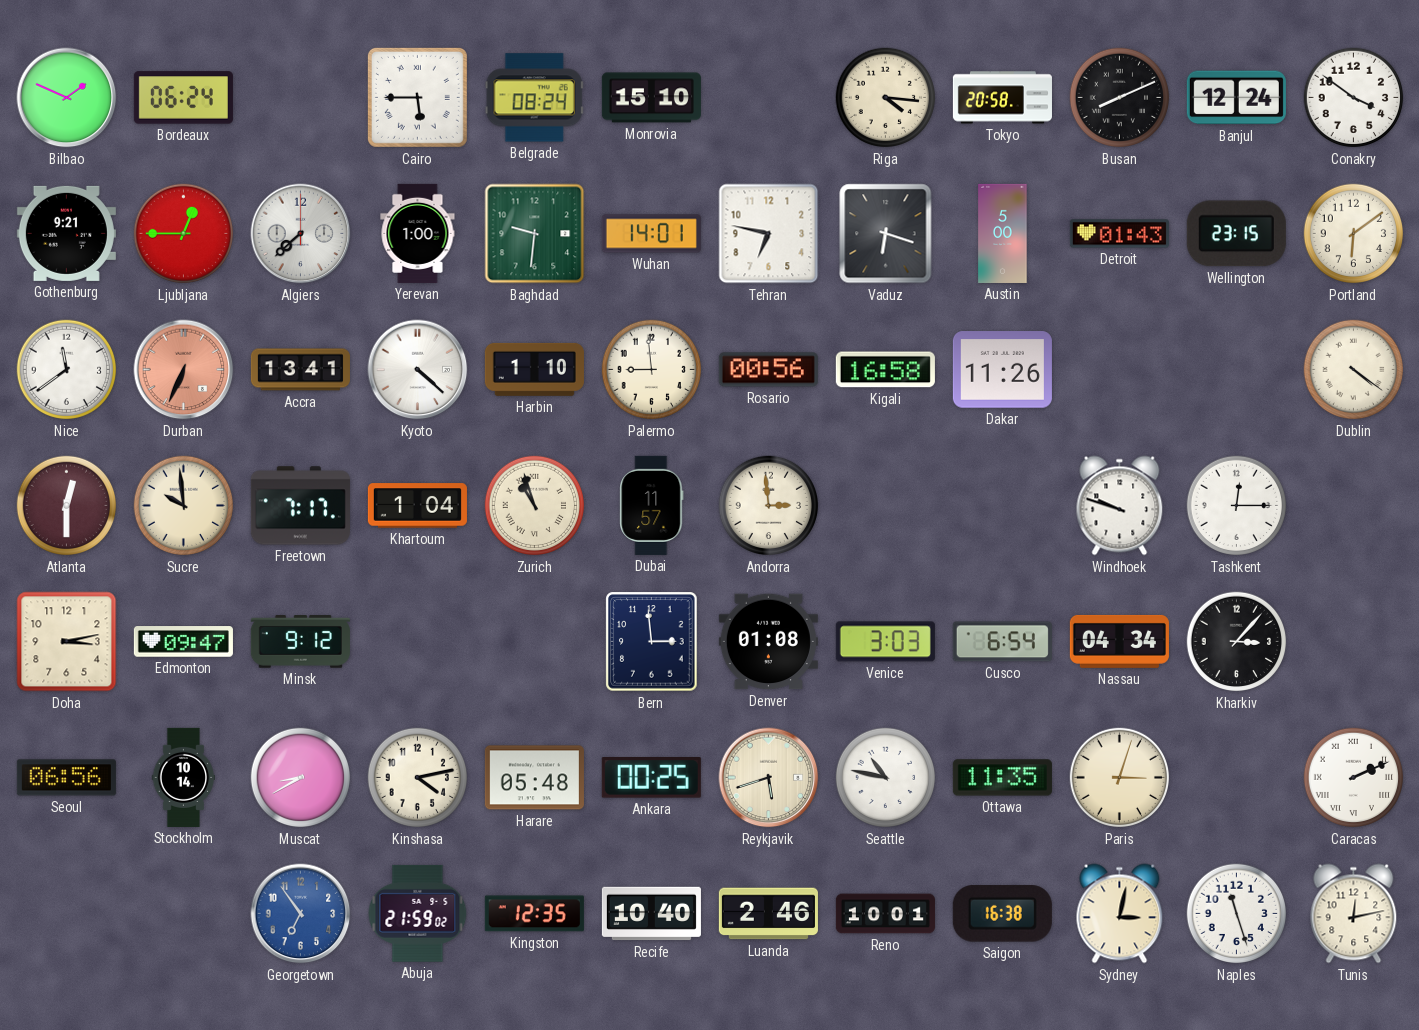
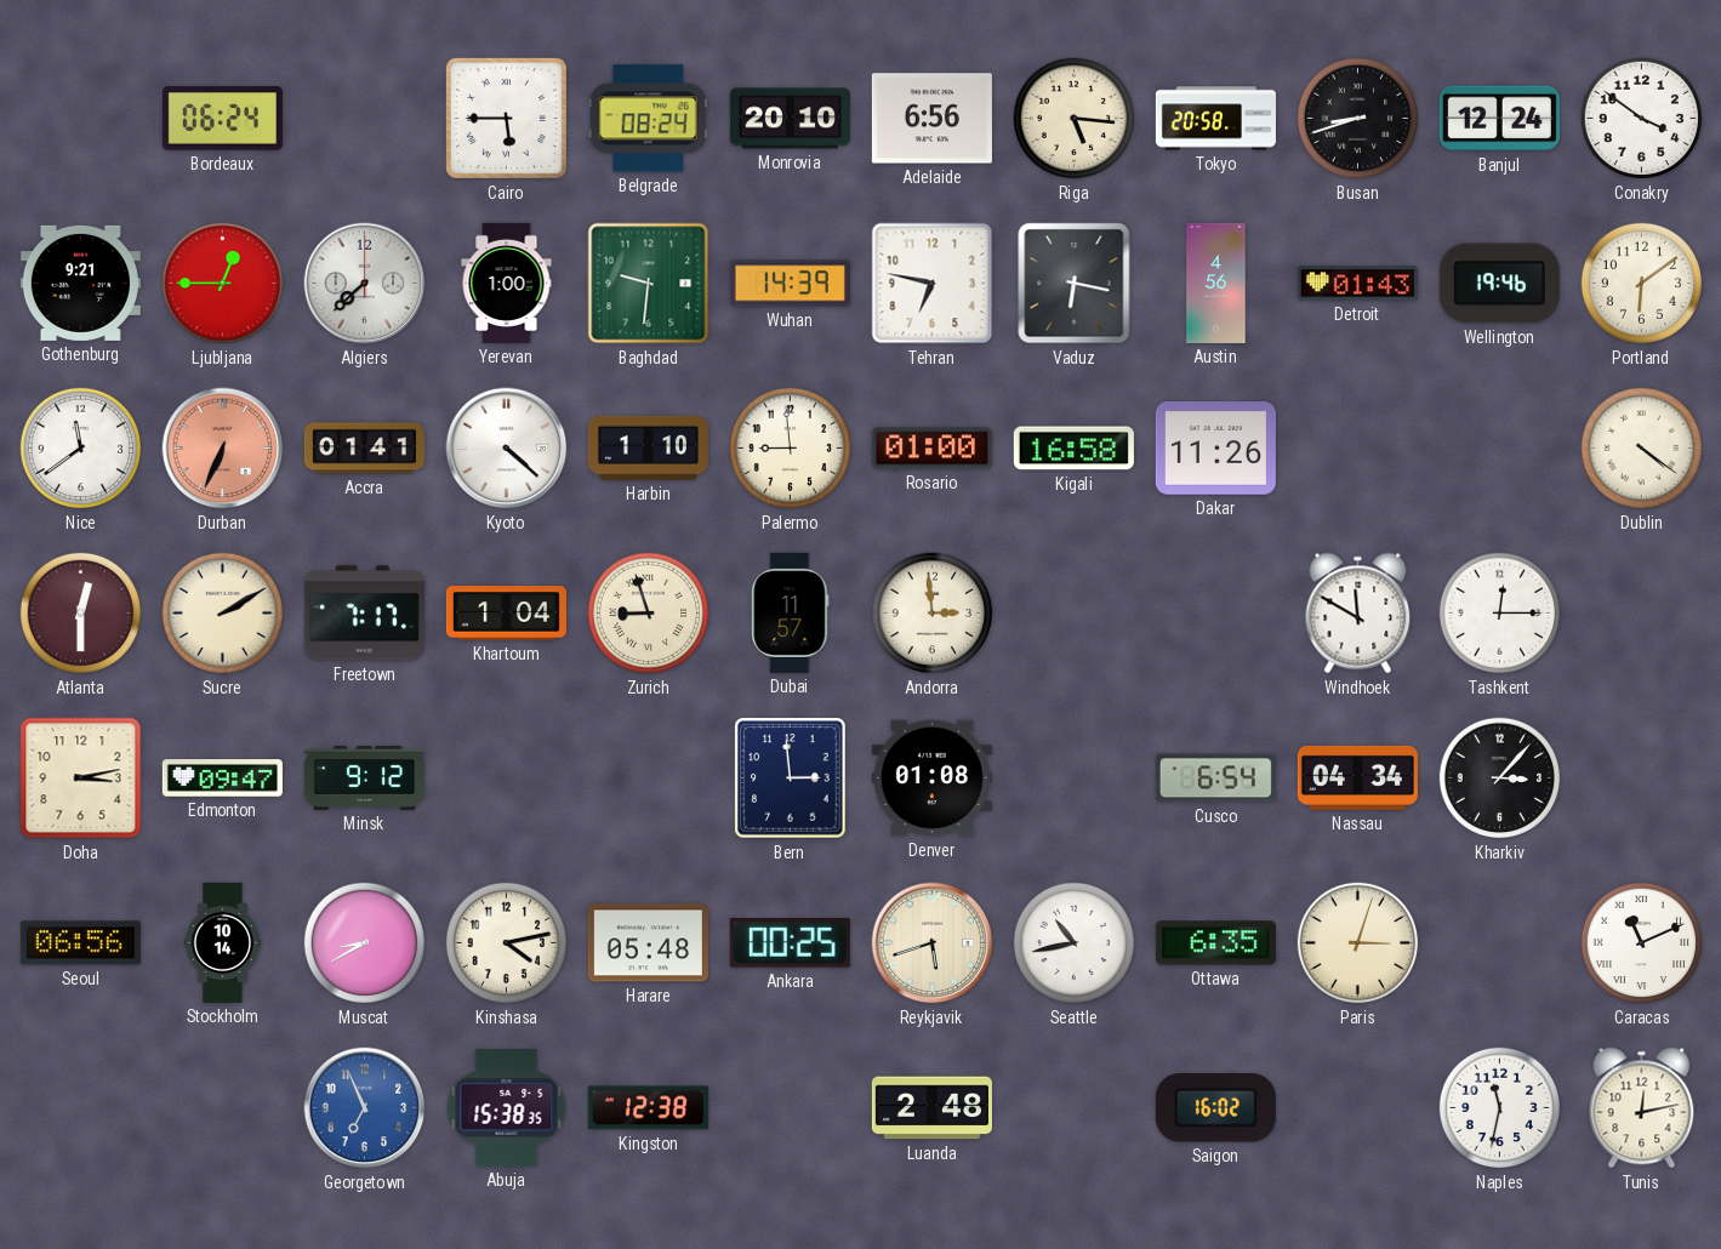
Bilbao: 1:49 -> none (67, 98)
Monrovia: 15:10 -> 20:10 (790, 119)
Adelaide: none -> 6:56 (931, 119)
Riga: 4:16 -> 5:16 (1075, 119)
Busan: 8:11 -> 8:42 (1358, 119)
Wuhan: 14:01 -> 14:39 (790, 284)
Vaduz: 6:18 -> 6:17 (1075, 284)
Austin: 5:00 -> 4:56 (1216, 283)
Wellington: 23:15 -> 19:46 (1499, 284)
Accra: 13:41 -> 01:41 (364, 449)
Rosario: 00:56 -> 01:00 (931, 449)
Sucre: 9:59 -> 2:10 (223, 614)
Zurich: 10:57 -> 8:57 (649, 614)
Windhoek: 9:48 -> 11:50 (1358, 614)
Venice: 3:03 -> none (885, 642)
Seattle: 10:47 -> 10:43 (1075, 943)
Ottawa: 11:35 -> 6:35 (1215, 943)
Caracas: 2:11 -> 11:11 (1642, 943)
Georgetown: 6:54 -> 6:56 (365, 1108)
Abuja: 21:59 -> 15:38 (507, 1107)
Kingston: 12:35 -> 12:38 (648, 1108)
Recife: 10:40 -> none (651, 914)
Luanda: 2:46 -> 2:48 (931, 1108)
Reno: 10:01 -> none (885, 914)
Saigon: 16:38 -> 16:02 (1215, 1108)
Sydney: 3:02 -> none (1120, 914)
Naples: 11:27 -> 11:32 (1500, 1108)
